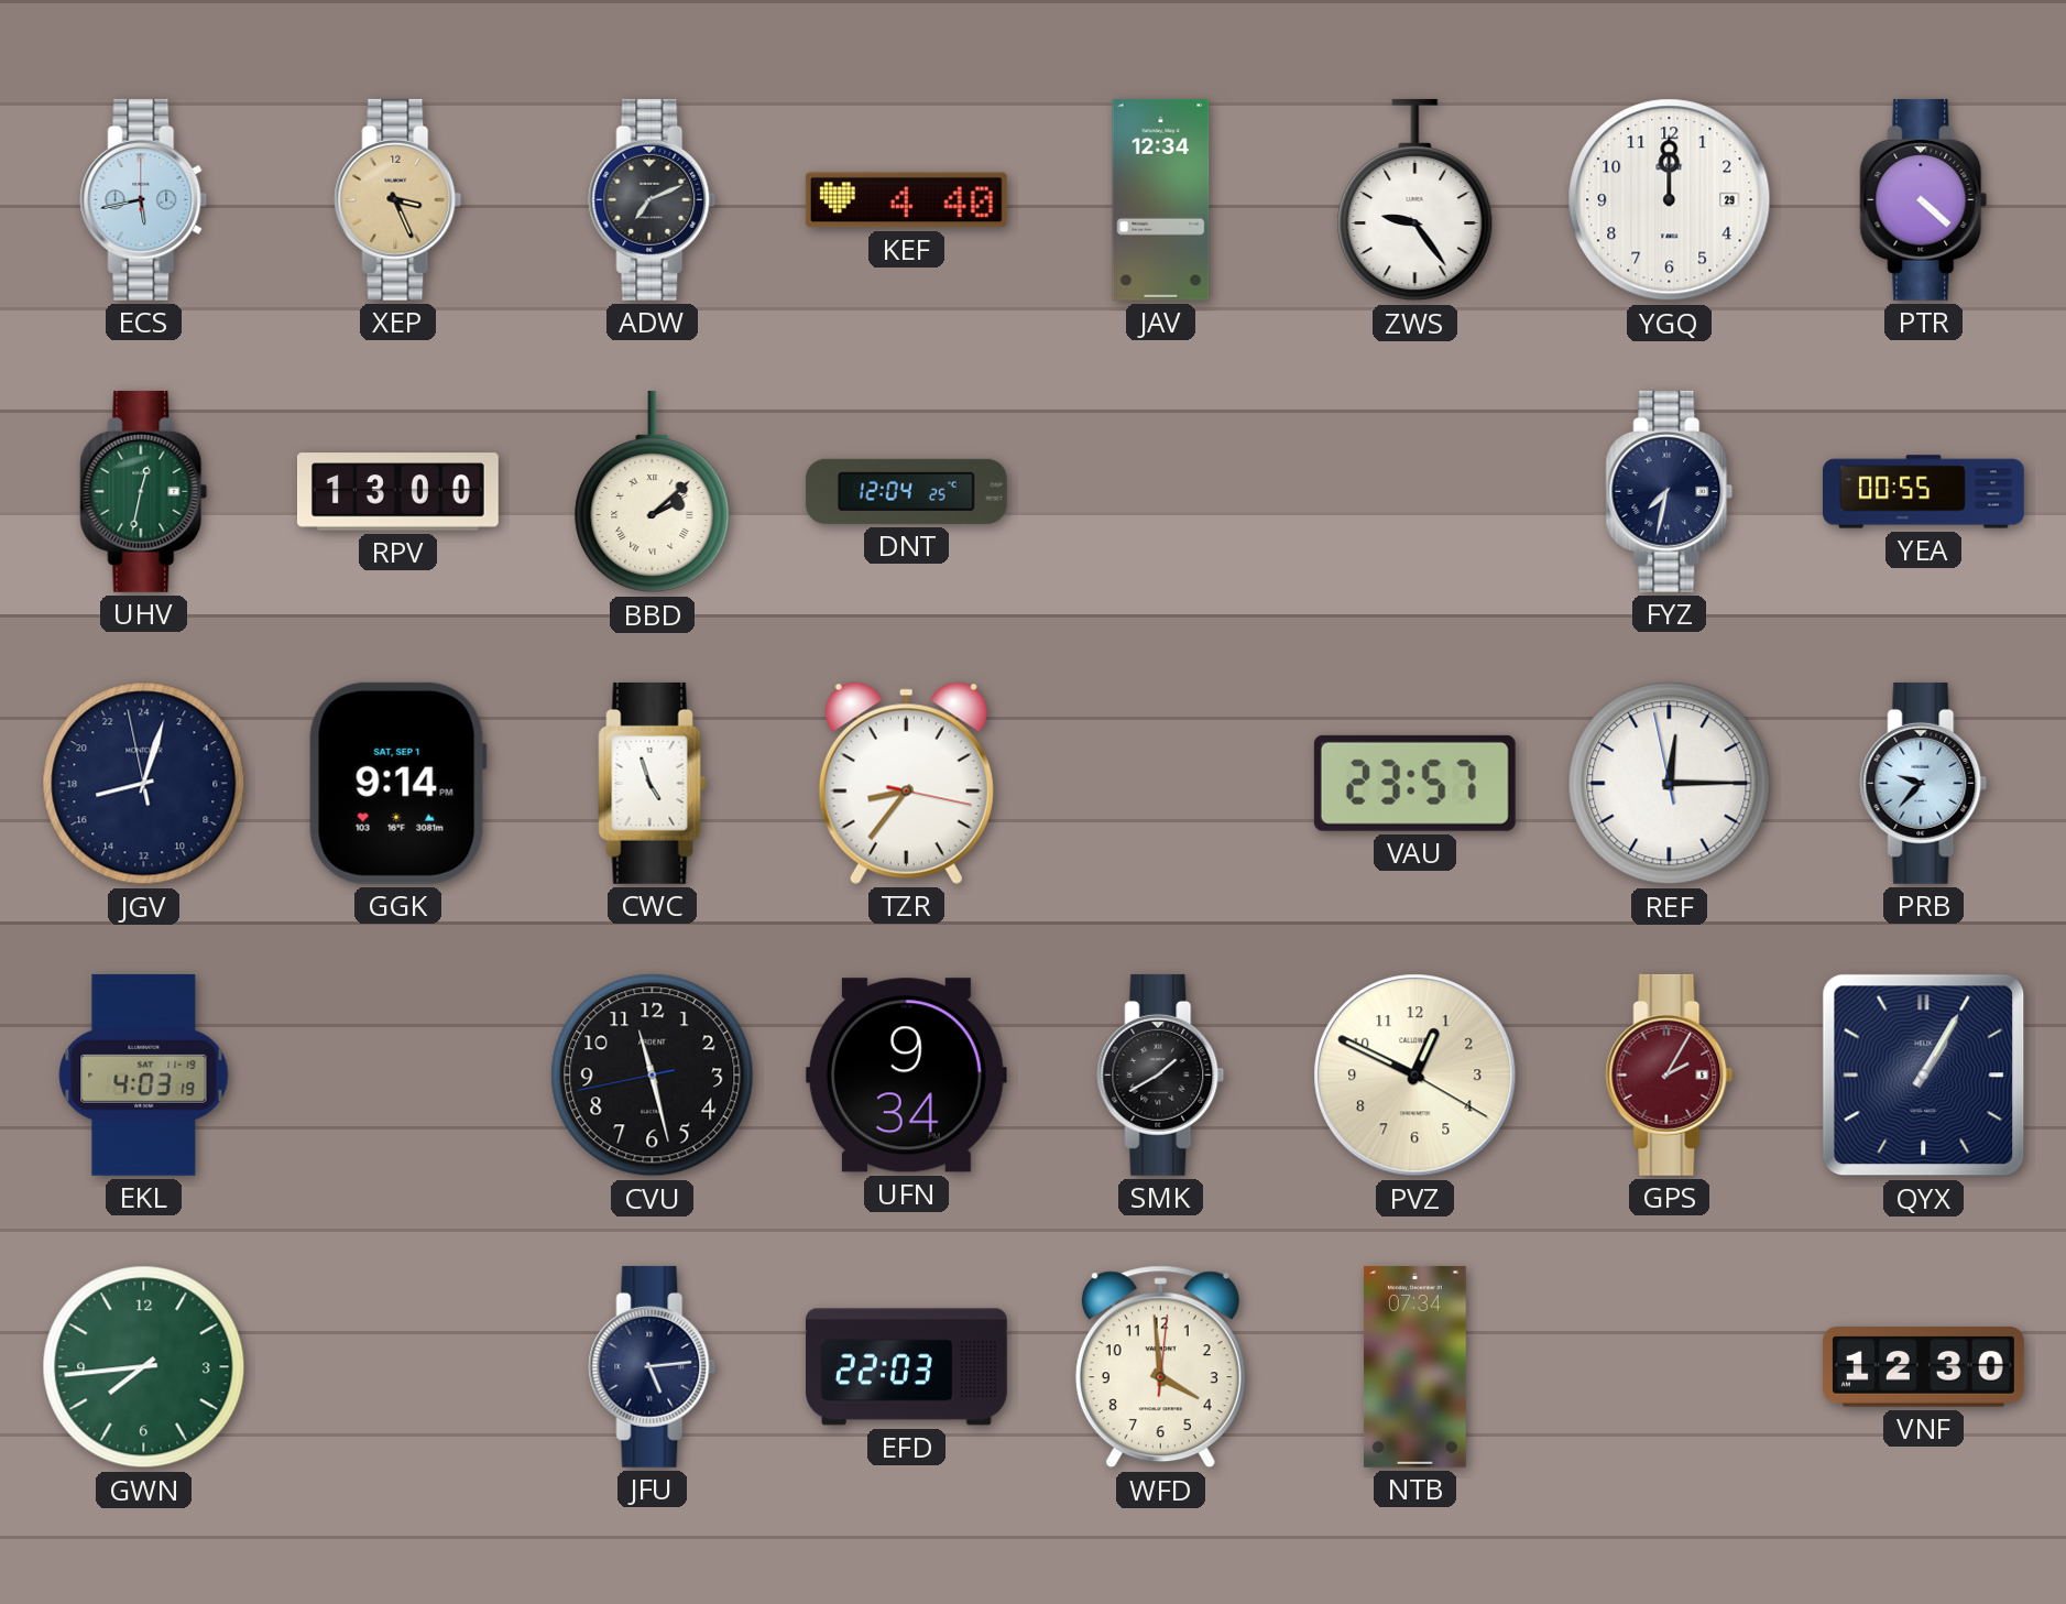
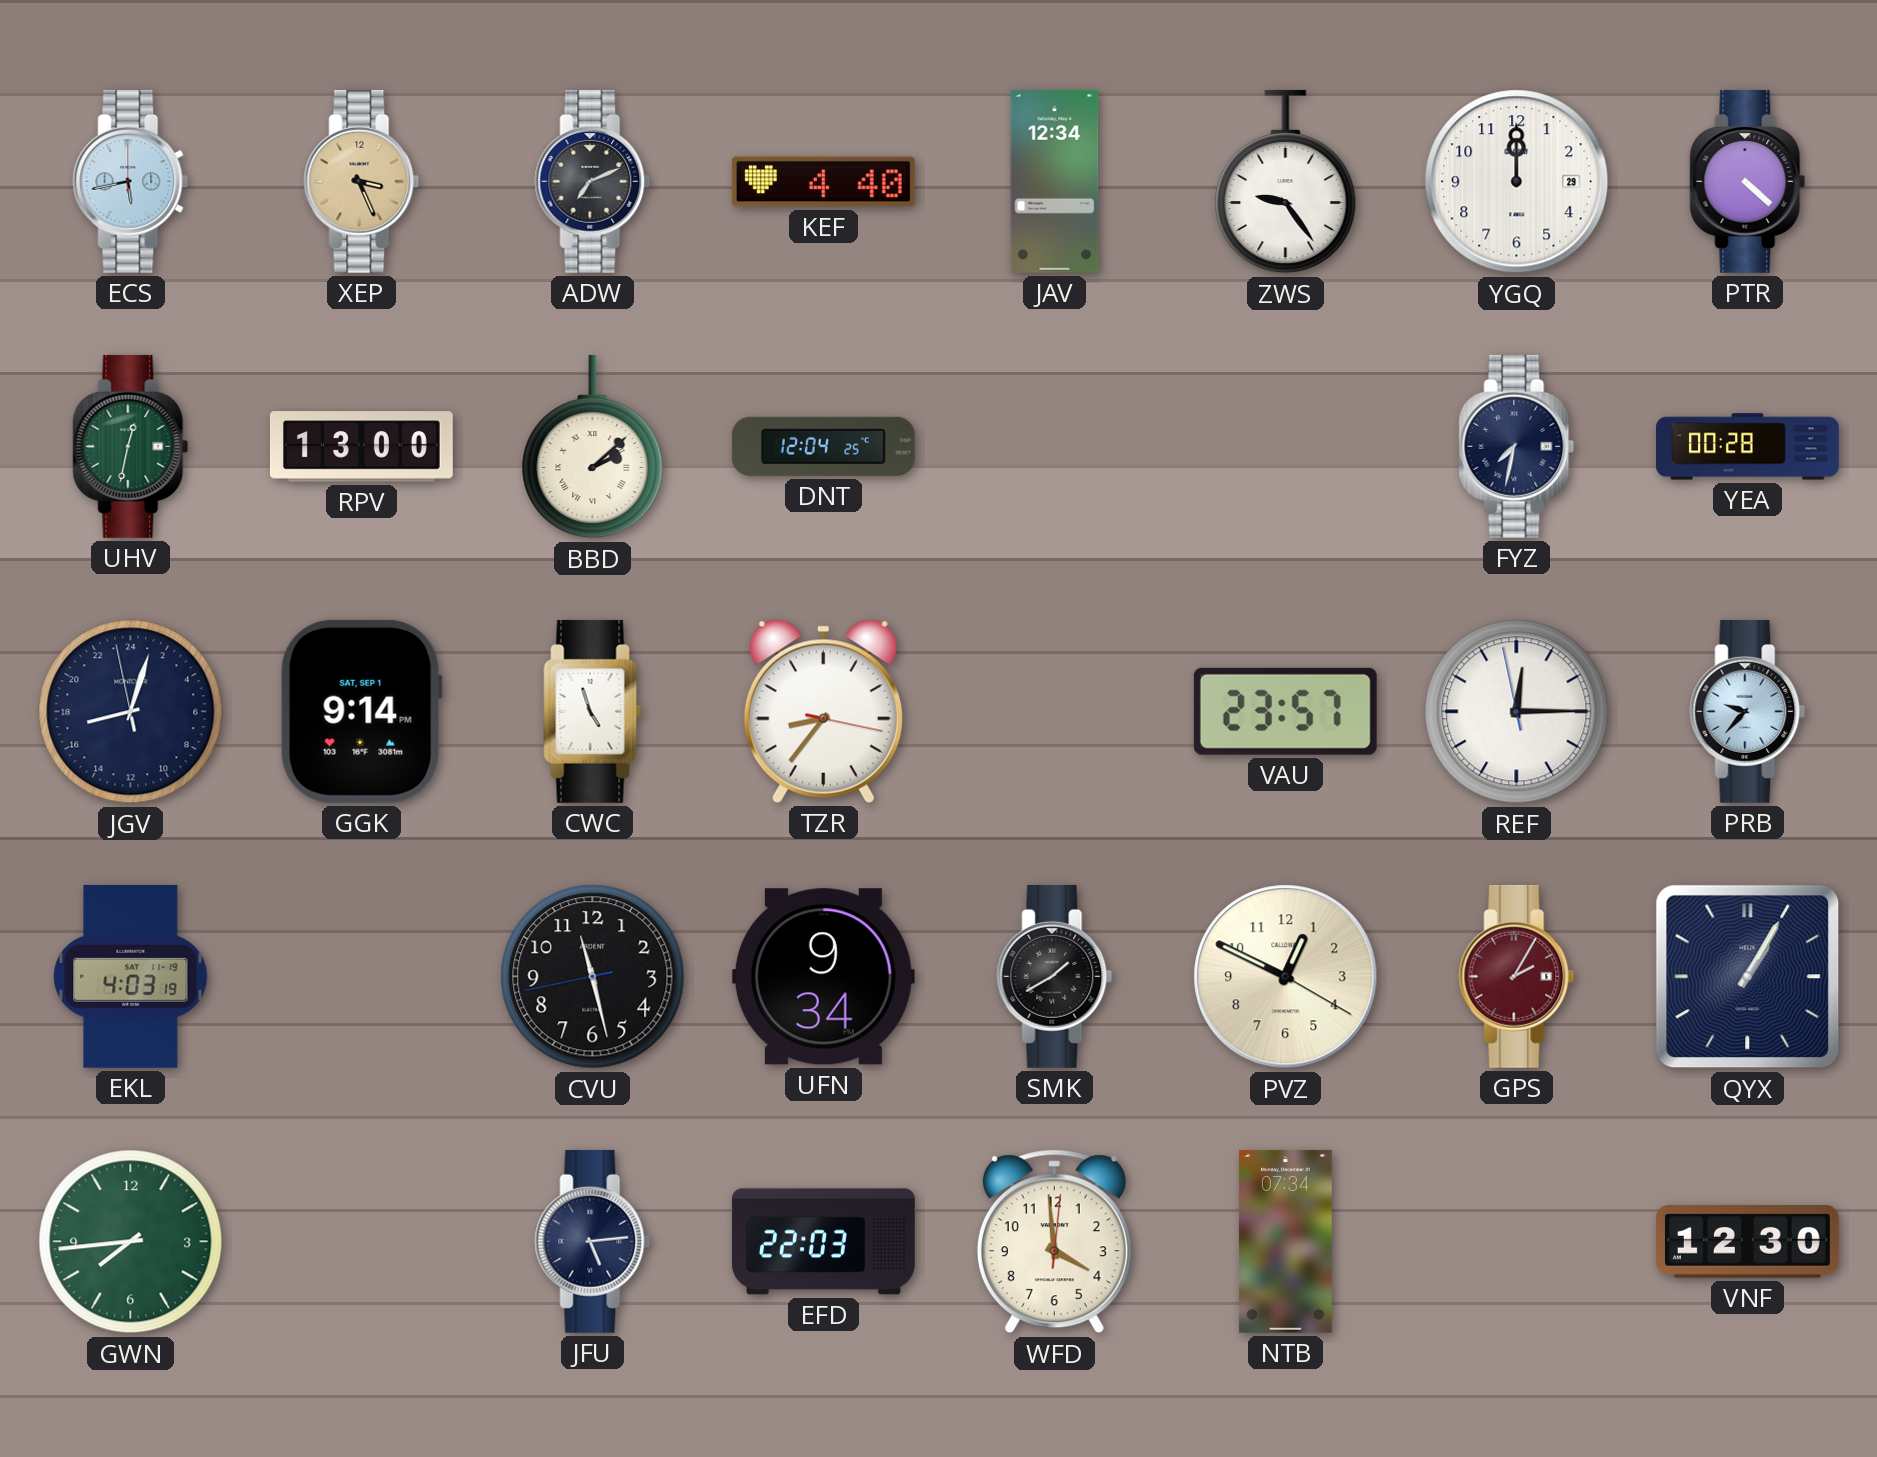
YEA: 00:55 -> 00:28 (1748, 447)
